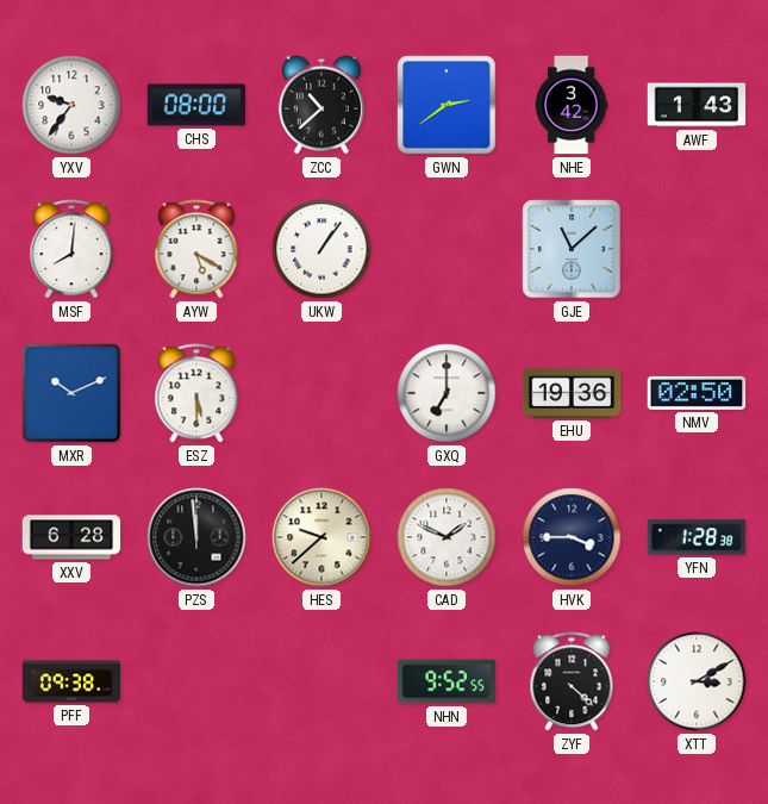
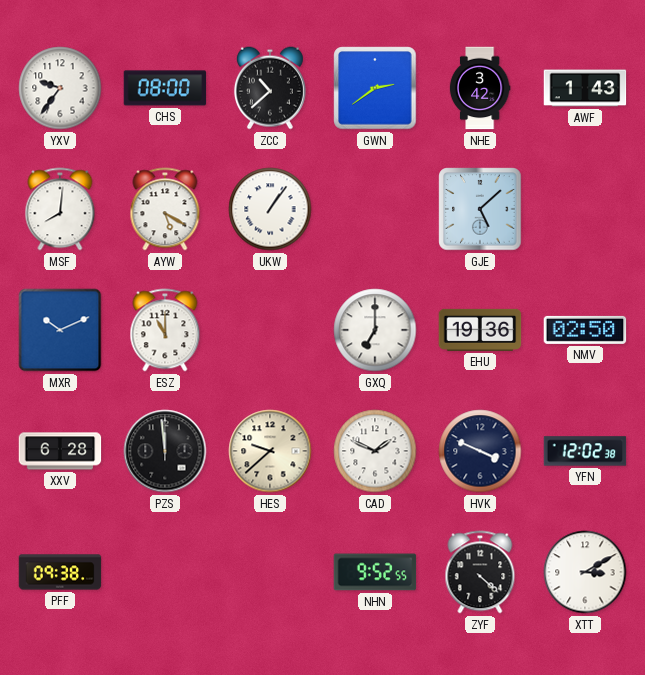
GJE: 11:08 -> 5:08 (480, 209)
ESZ: 5:30 -> 11:00 (165, 330)
HVK: 3:45 -> 3:49 (480, 451)
YFN: 1:28 -> 12:02 (585, 451)
